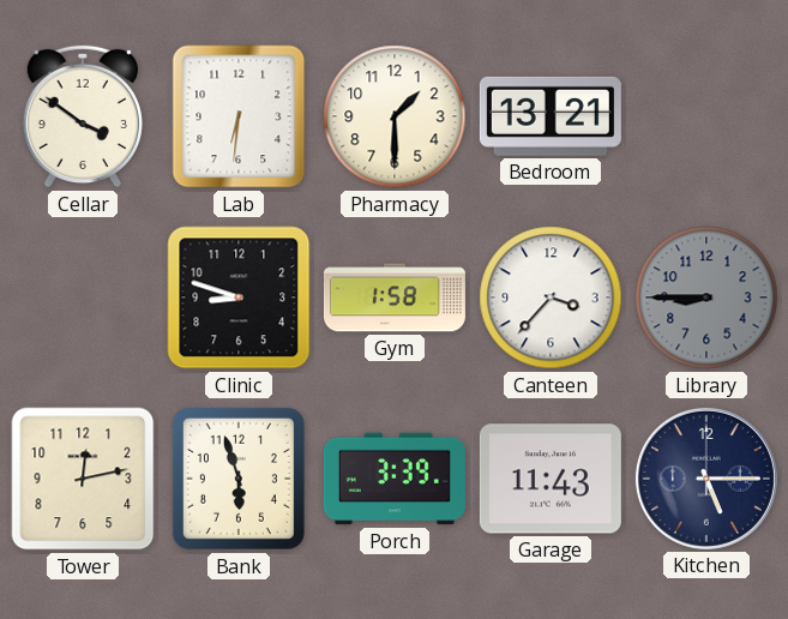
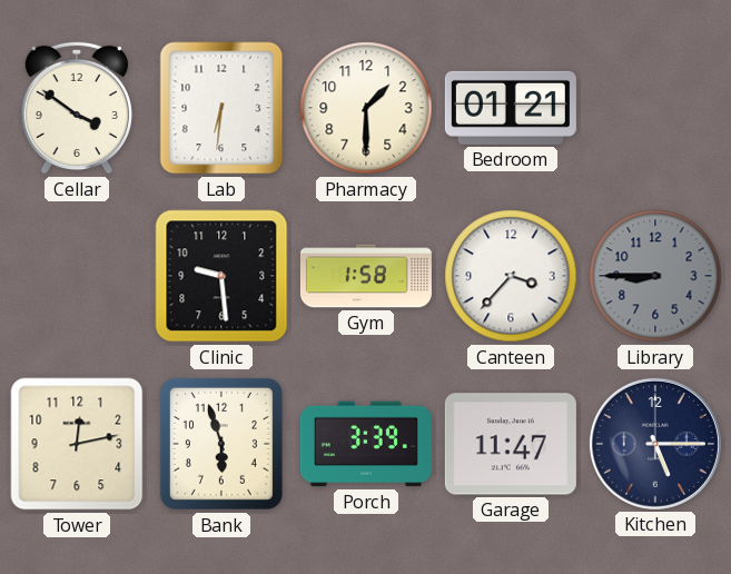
Bedroom: 13:21 -> 01:21 (511, 108)
Clinic: 8:48 -> 9:29 (221, 276)
Garage: 11:43 -> 11:47 (511, 444)
